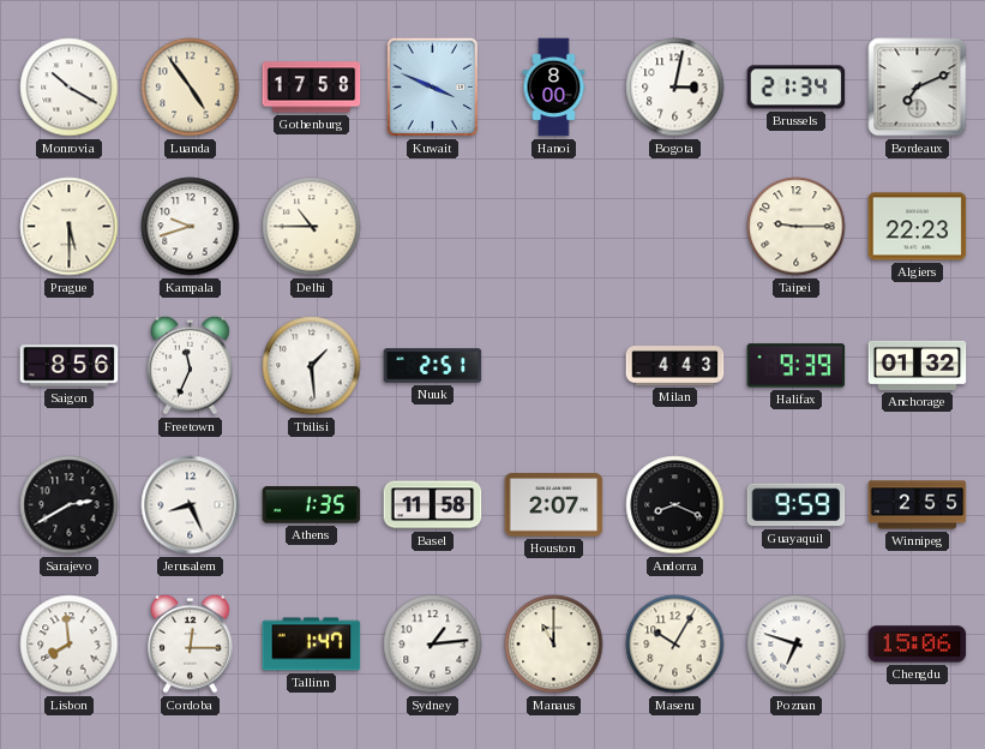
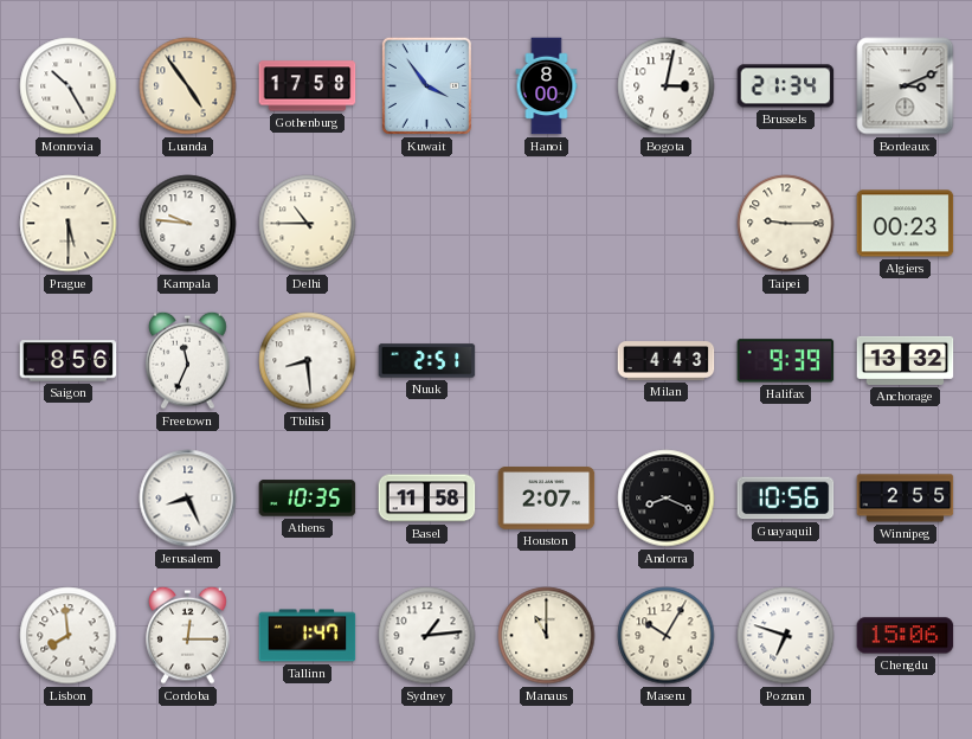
Monrovia: 10:20 -> 10:25 (69, 86)
Kuwait: 3:49 -> 3:54 (426, 85)
Bordeaux: 7:11 -> 3:11 (906, 86)
Kampala: 9:42 -> 9:46 (188, 224)
Algiers: 22:23 -> 00:23 (906, 224)
Tbilisi: 1:29 -> 8:29 (308, 361)
Anchorage: 01:32 -> 13:32 (906, 360)
Sarajevo: 2:40 -> none (70, 505)
Athens: 1:35 -> 10:35 (308, 499)
Guayaquil: 9:59 -> 10:56 (786, 499)
